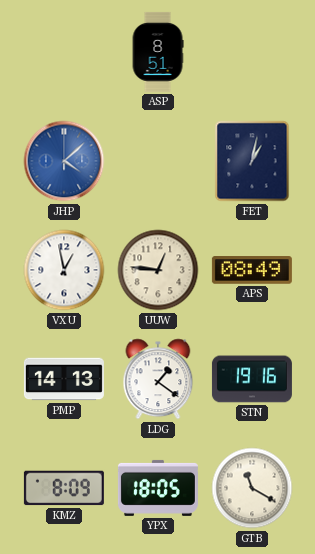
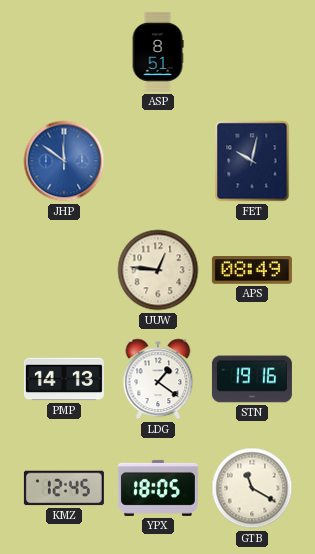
JHP: 4:08 -> 11:51 (64, 161)
FET: 1:02 -> 10:02 (252, 161)
VXU: 12:58 -> none (64, 270)
KMZ: 8:09 -> 12:45 (64, 488)
